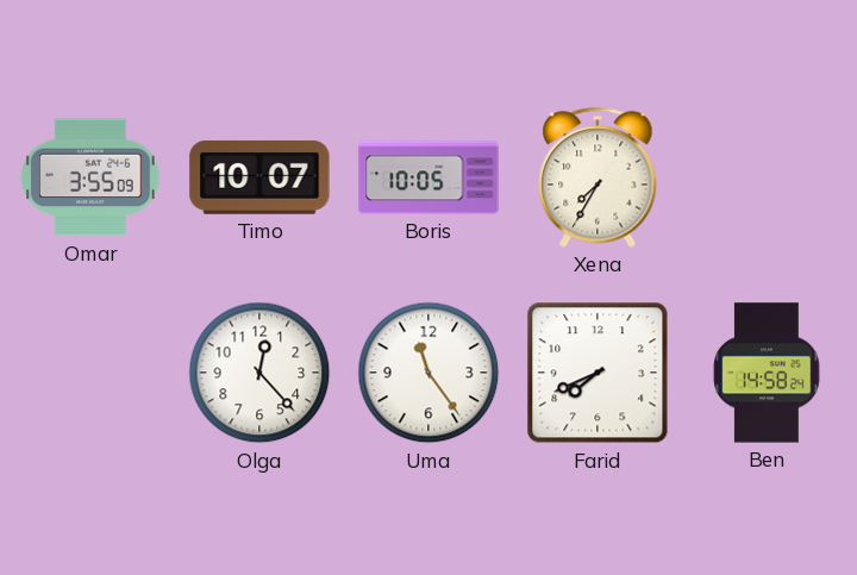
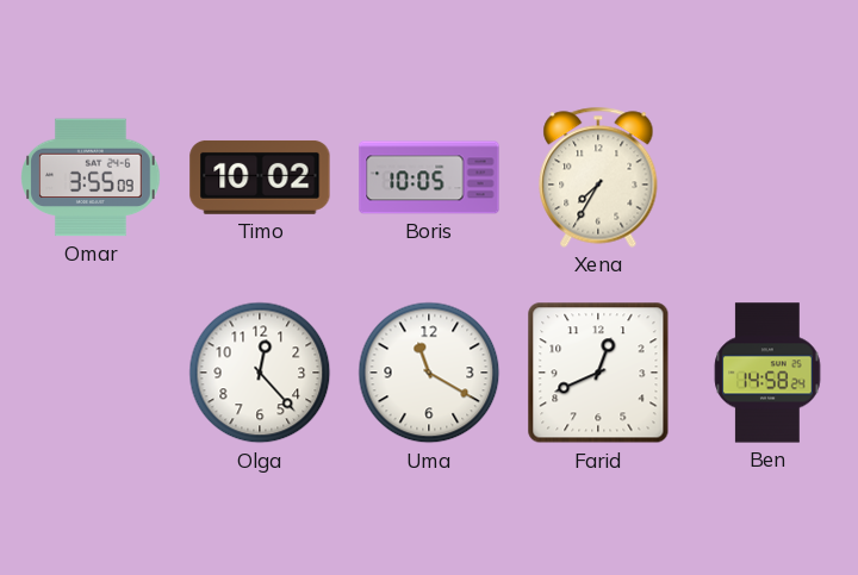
Timo: 10:07 -> 10:02 (260, 177)
Uma: 11:24 -> 11:20 (429, 373)
Farid: 7:41 -> 12:41 (598, 373)
